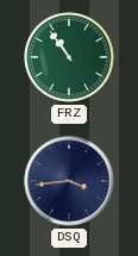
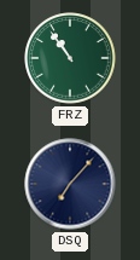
DSQ: 3:44 -> 7:07 (70, 184)
